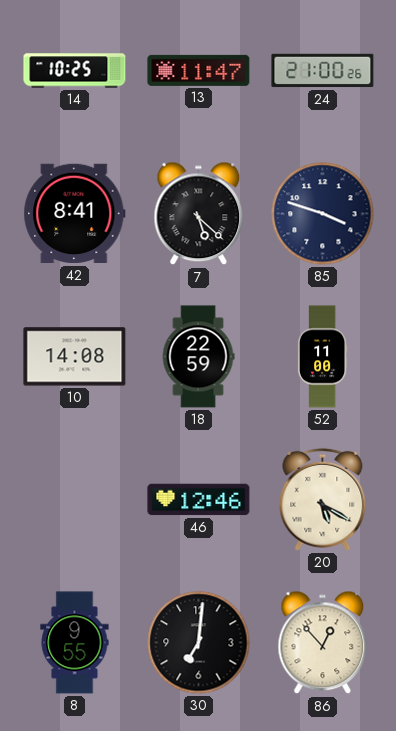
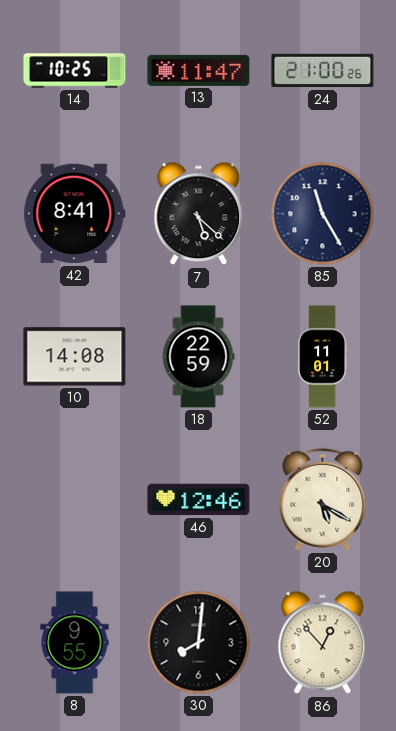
85: 3:48 -> 11:25 (323, 214)
52: 11:00 -> 11:01 (322, 357)
30: 7:01 -> 8:01 (199, 643)
